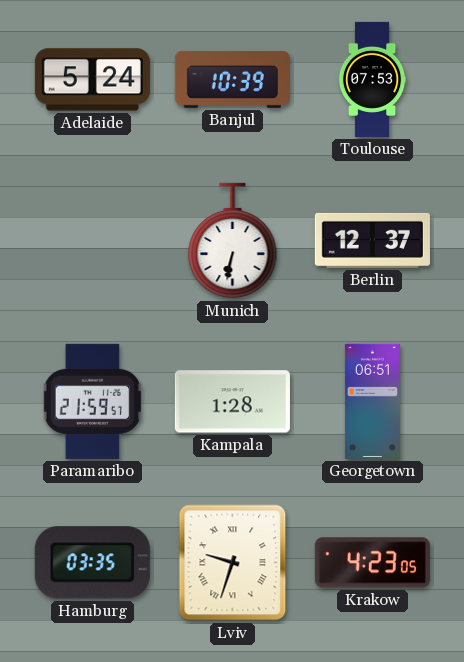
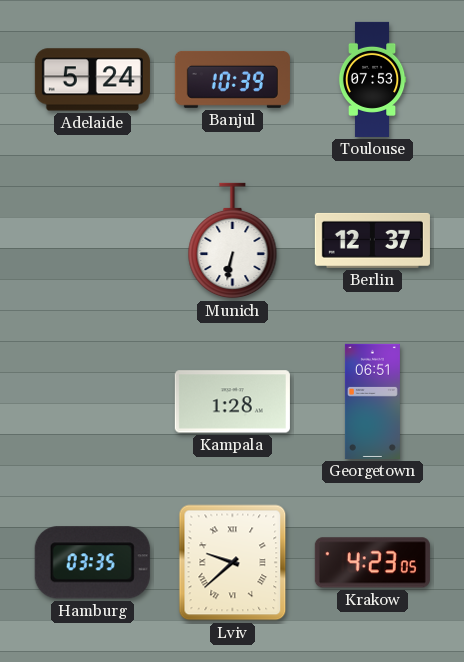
Paramaribo: 21:59 -> none (92, 401)
Lviv: 9:33 -> 9:38 (233, 563)
